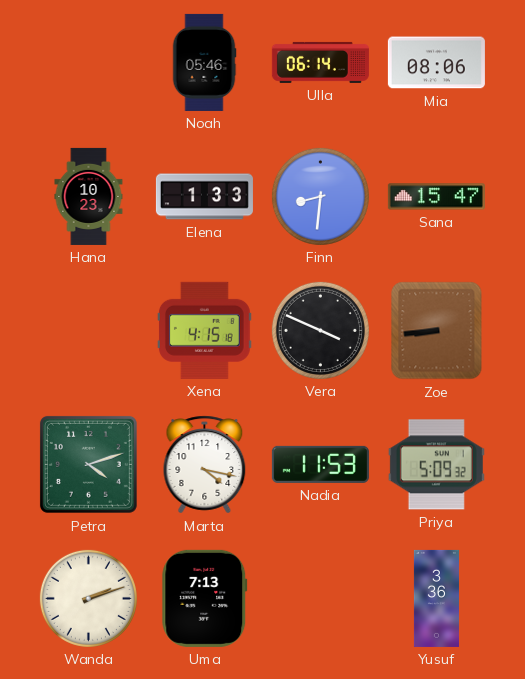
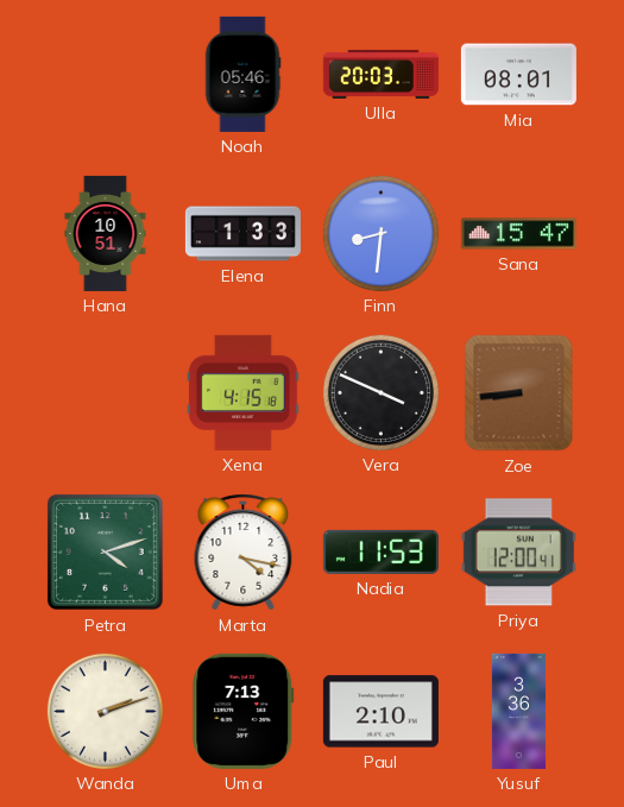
Ulla: 06:14 -> 20:03 (380, 74)
Mia: 08:06 -> 08:01 (518, 75)
Hana: 10:23 -> 10:51 (106, 233)
Priya: 5:09 -> 12:00 (518, 553)
Paul: none -> 2:10 (380, 712)
